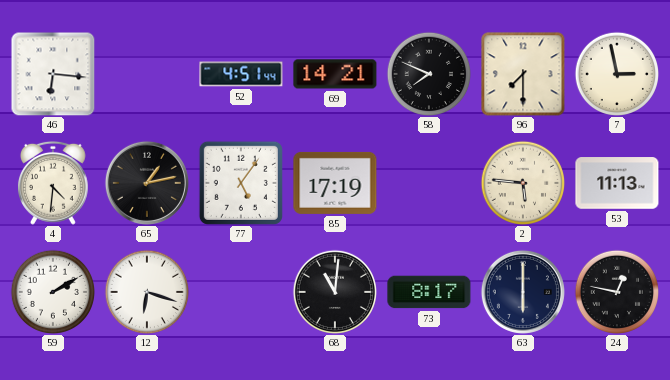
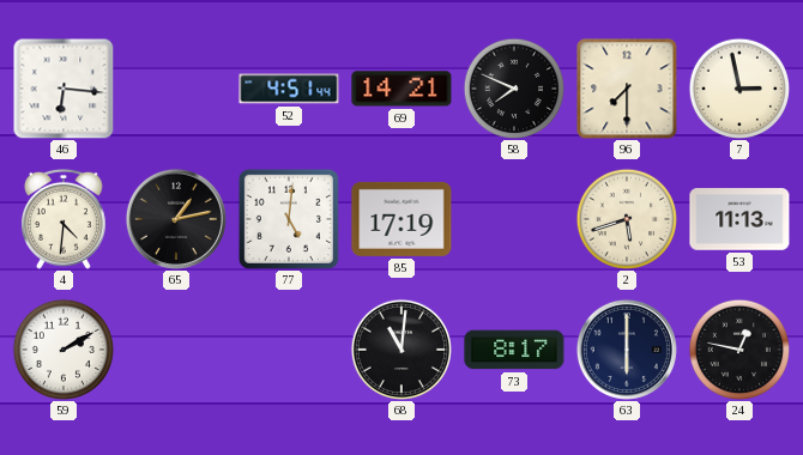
77: 5:06 -> 5:01 (289, 219)
2: 5:46 -> 5:42 (626, 218)
12: 6:18 -> none (146, 291)
